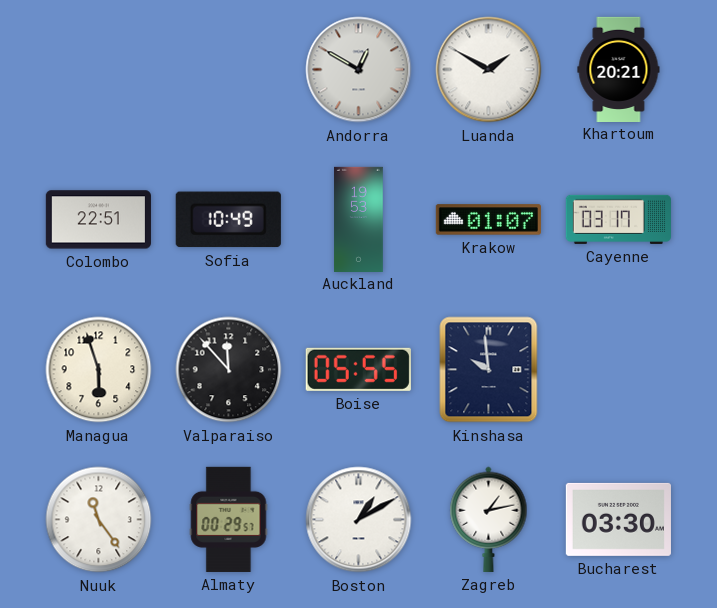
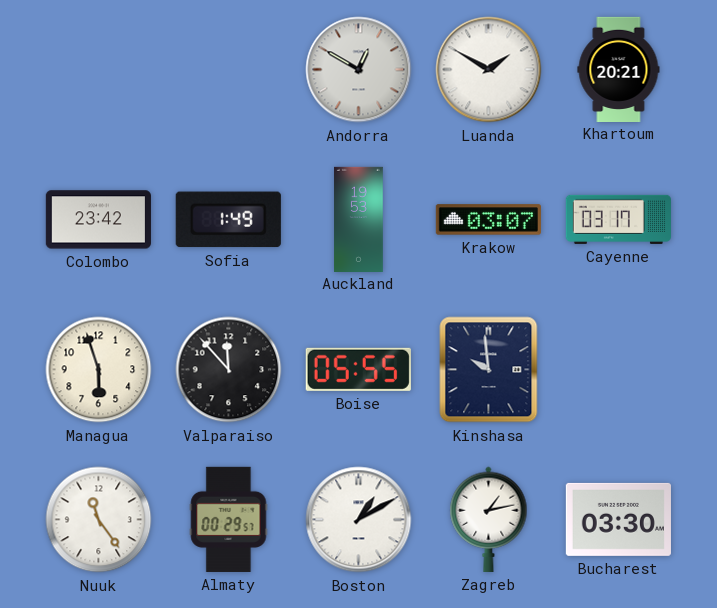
Colombo: 22:51 -> 23:42 (98, 220)
Sofia: 10:49 -> 1:49 (228, 220)
Krakow: 01:07 -> 03:07 (488, 220)
